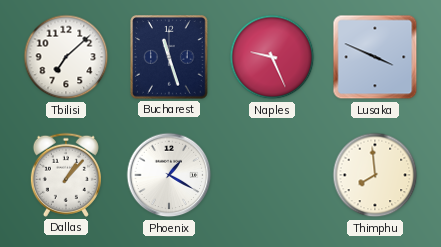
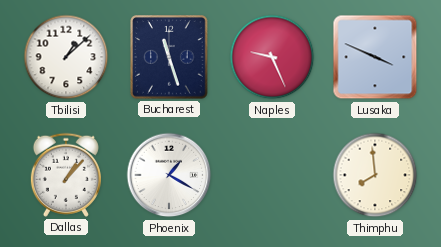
Tbilisi: 7:08 -> 1:08 (66, 57)
